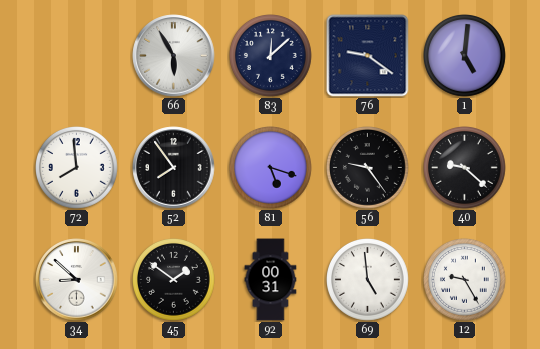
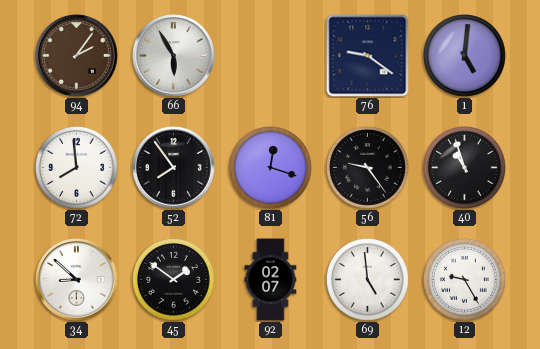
94: none -> 2:06 (77, 56)
83: 12:08 -> none (271, 56)
81: 5:18 -> 12:18 (271, 168)
40: 9:22 -> 10:57 (465, 168)
92: 00:31 -> 02:07 (271, 280)
